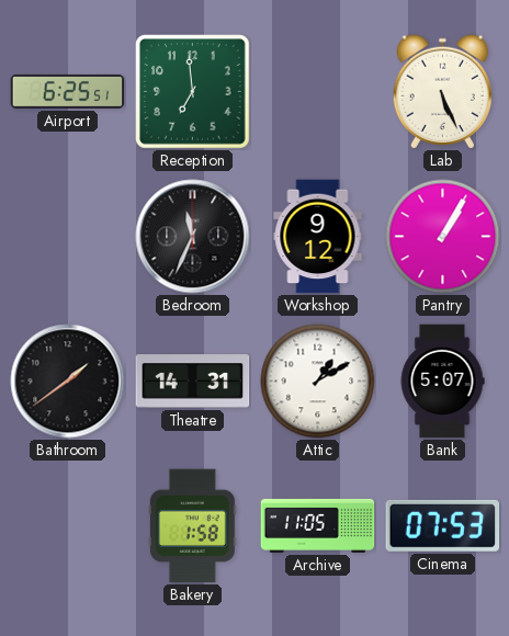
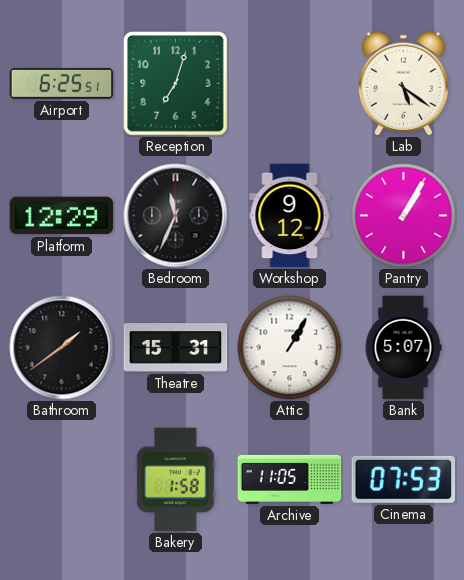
Reception: 6:59 -> 7:03 (176, 84)
Lab: 5:26 -> 5:21 (403, 84)
Platform: none -> 12:29 (62, 216)
Theatre: 14:31 -> 15:31 (176, 348)
Attic: 1:10 -> 1:05 (290, 348)
